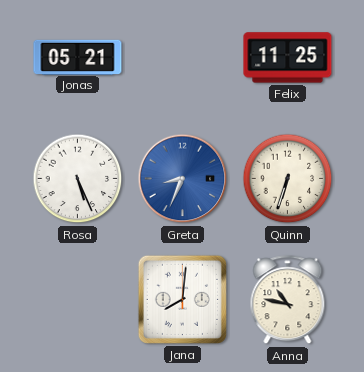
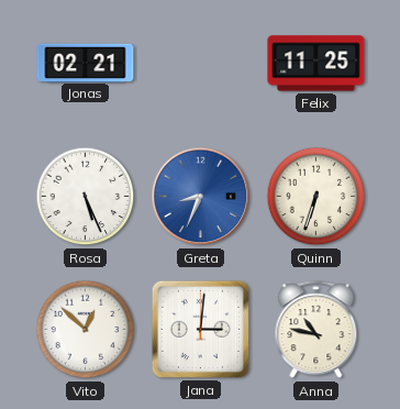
Jonas: 05:21 -> 02:21 (86, 63)
Vito: none -> 12:52 (86, 330)
Jana: 8:01 -> 3:01 (200, 329)
